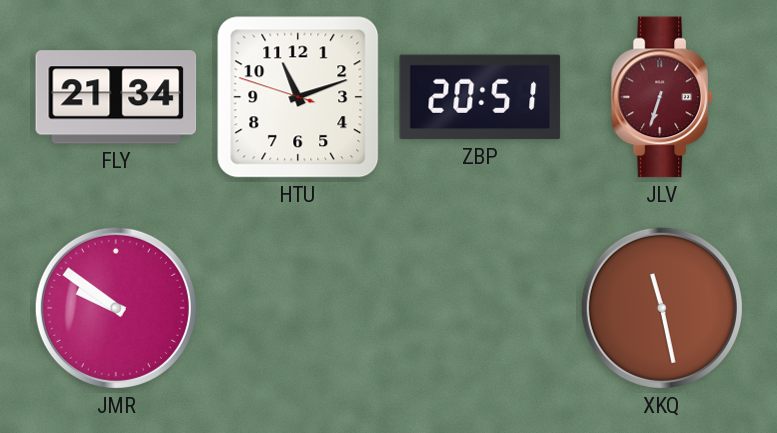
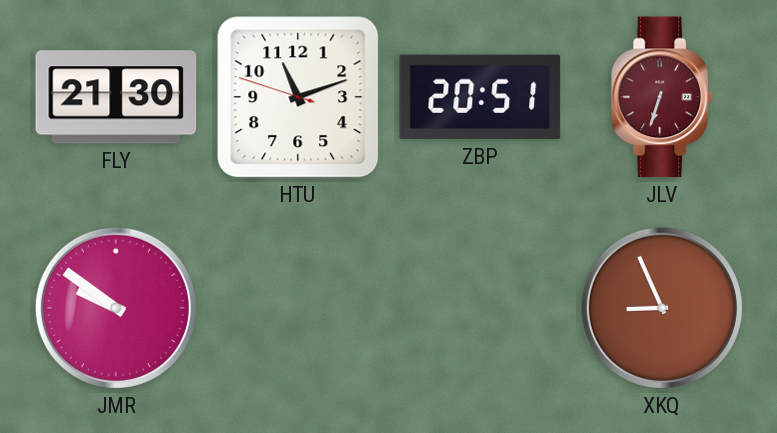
FLY: 21:34 -> 21:30 (116, 97)
XKQ: 11:28 -> 8:56 (662, 308)
